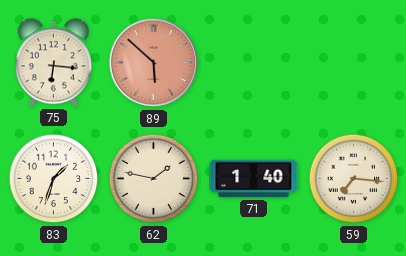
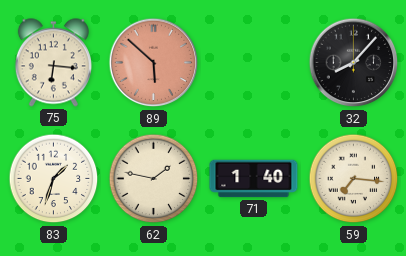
32: none -> 8:07 (354, 63)
